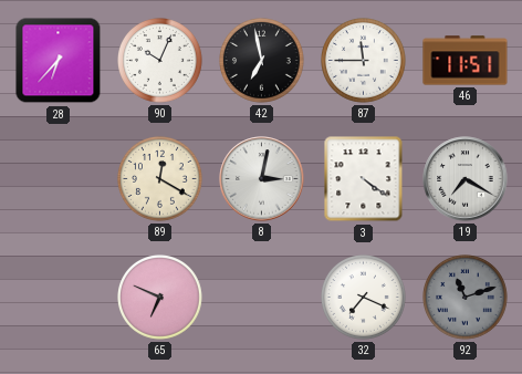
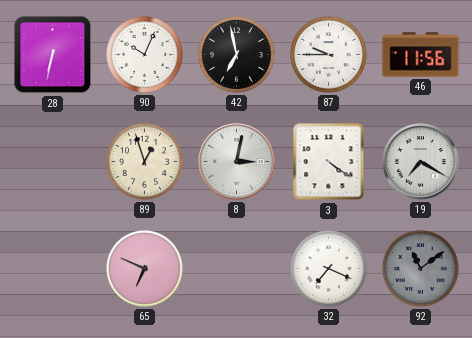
28: 6:37 -> 6:32 (53, 55)
87: 11:45 -> 9:45 (329, 55)
46: 11:51 -> 11:56 (421, 55)
89: 12:20 -> 12:57 (145, 162)
92: 11:12 -> 11:09 (421, 269)
